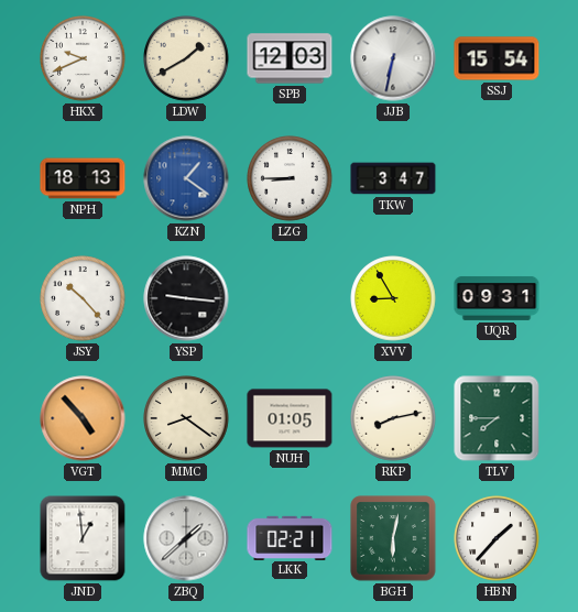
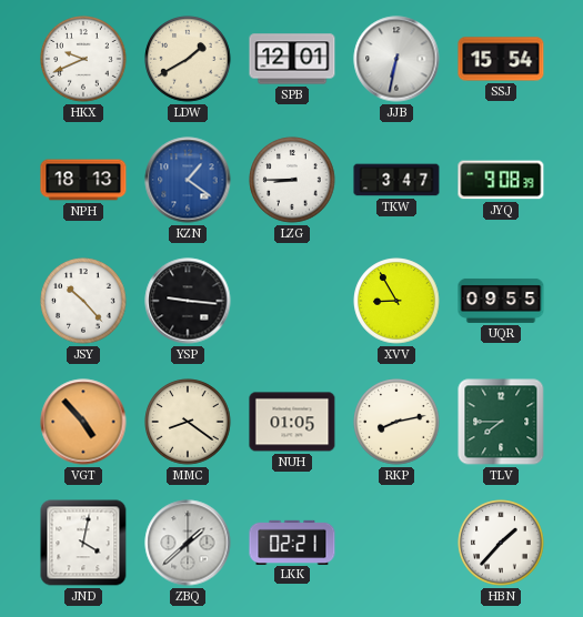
SPB: 12:03 -> 12:01 (292, 59)
JYQ: none -> 9:08 (501, 180)
UQR: 09:31 -> 09:55 (501, 301)
JND: 12:59 -> 4:02 (83, 543)
BGH: 6:02 -> none (393, 538)
